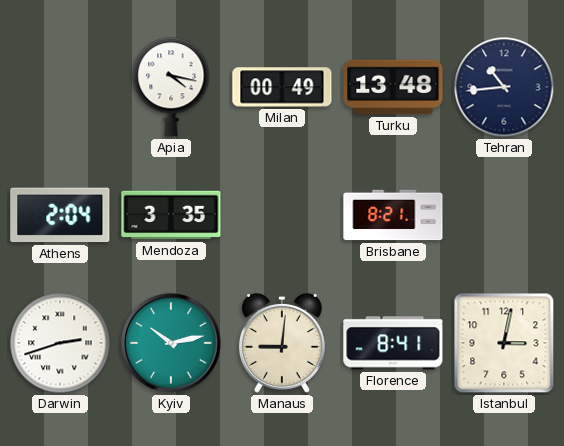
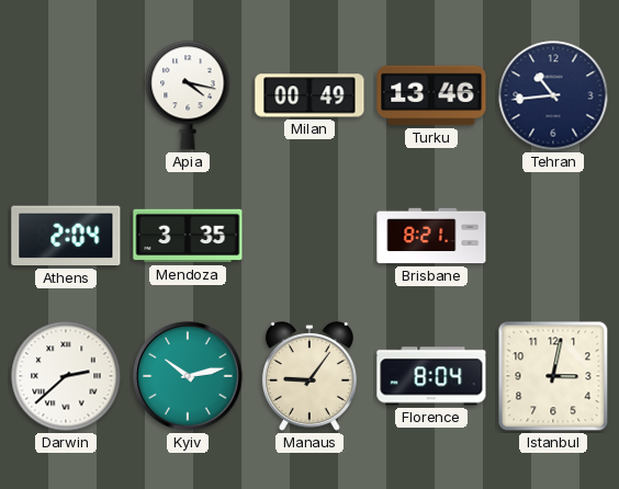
Turku: 13:48 -> 13:46 (431, 95)
Darwin: 2:42 -> 2:38 (66, 376)
Manaus: 9:01 -> 9:06 (309, 377)
Florence: 8:41 -> 8:04 (431, 376)
